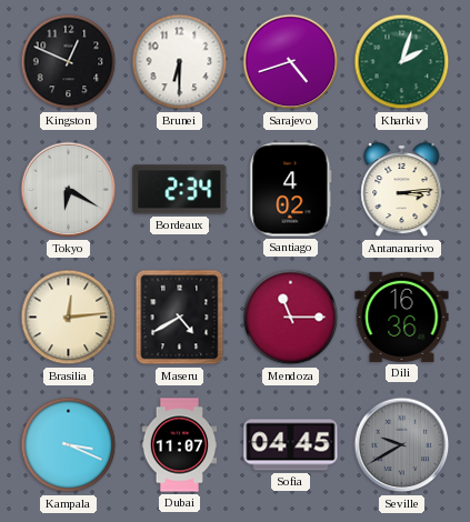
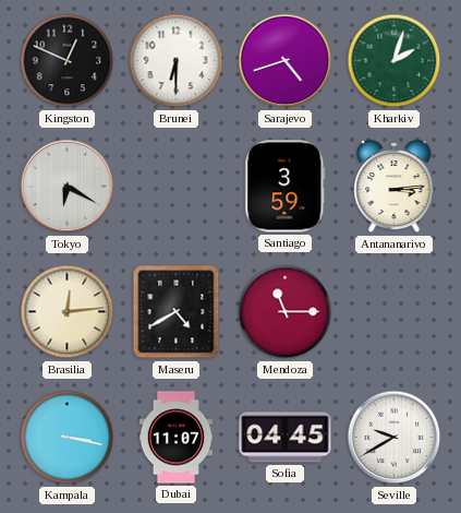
Bordeaux: 2:34 -> none (180, 190)
Santiago: 4:02 -> 3:59 (286, 187)
Dili: 16:36 -> none (402, 317)
Kampala: 3:19 -> 3:17 (68, 438)
Seville dial: grey -> white (395, 438)
